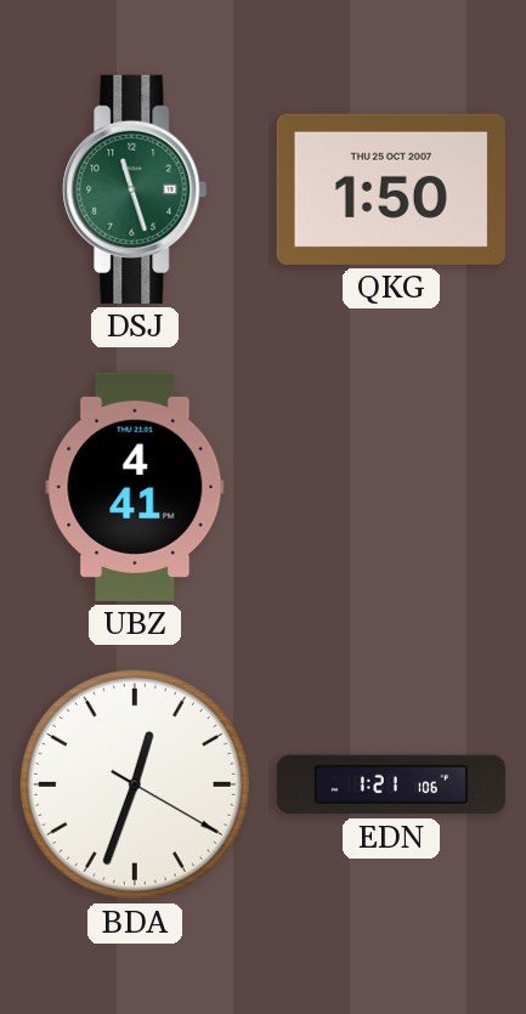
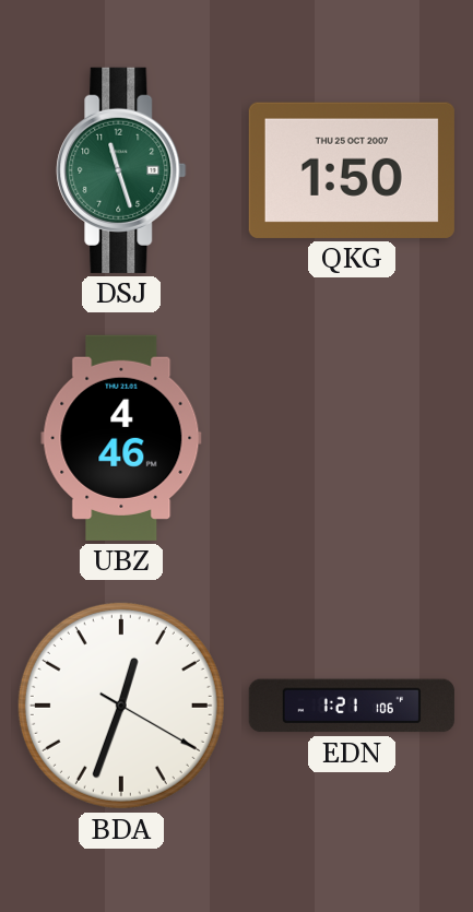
UBZ: 4:41 -> 4:46 (121, 438)
